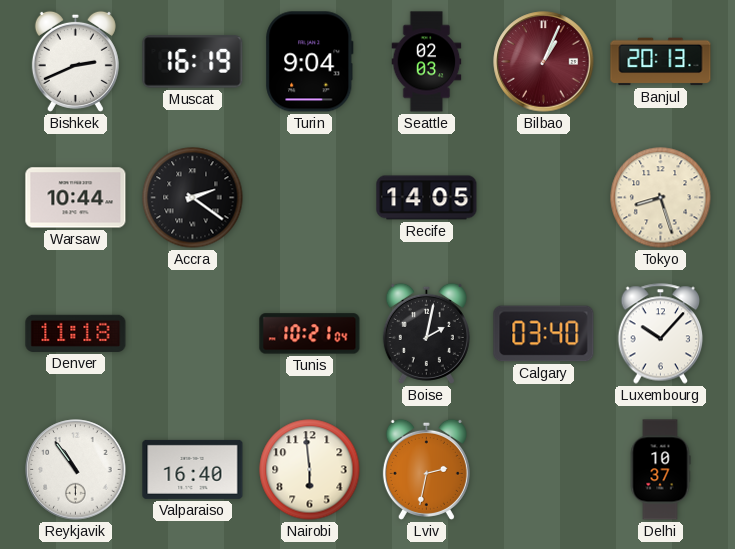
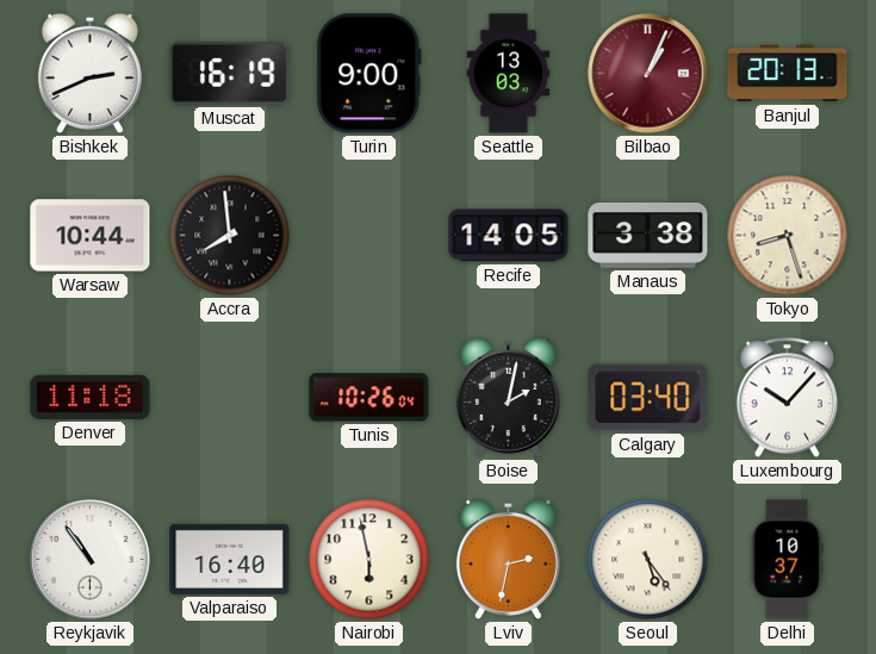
Turin: 9:04 -> 9:00 (369, 74)
Seattle: 02:03 -> 13:03 (509, 74)
Accra: 2:21 -> 7:59 (230, 236)
Manaus: none -> 3:38 (648, 236)
Tunis: 10:21 -> 10:26 (369, 398)
Nairobi: 5:59 -> 5:58 (369, 560)
Seoul: none -> 5:24 (648, 560)
